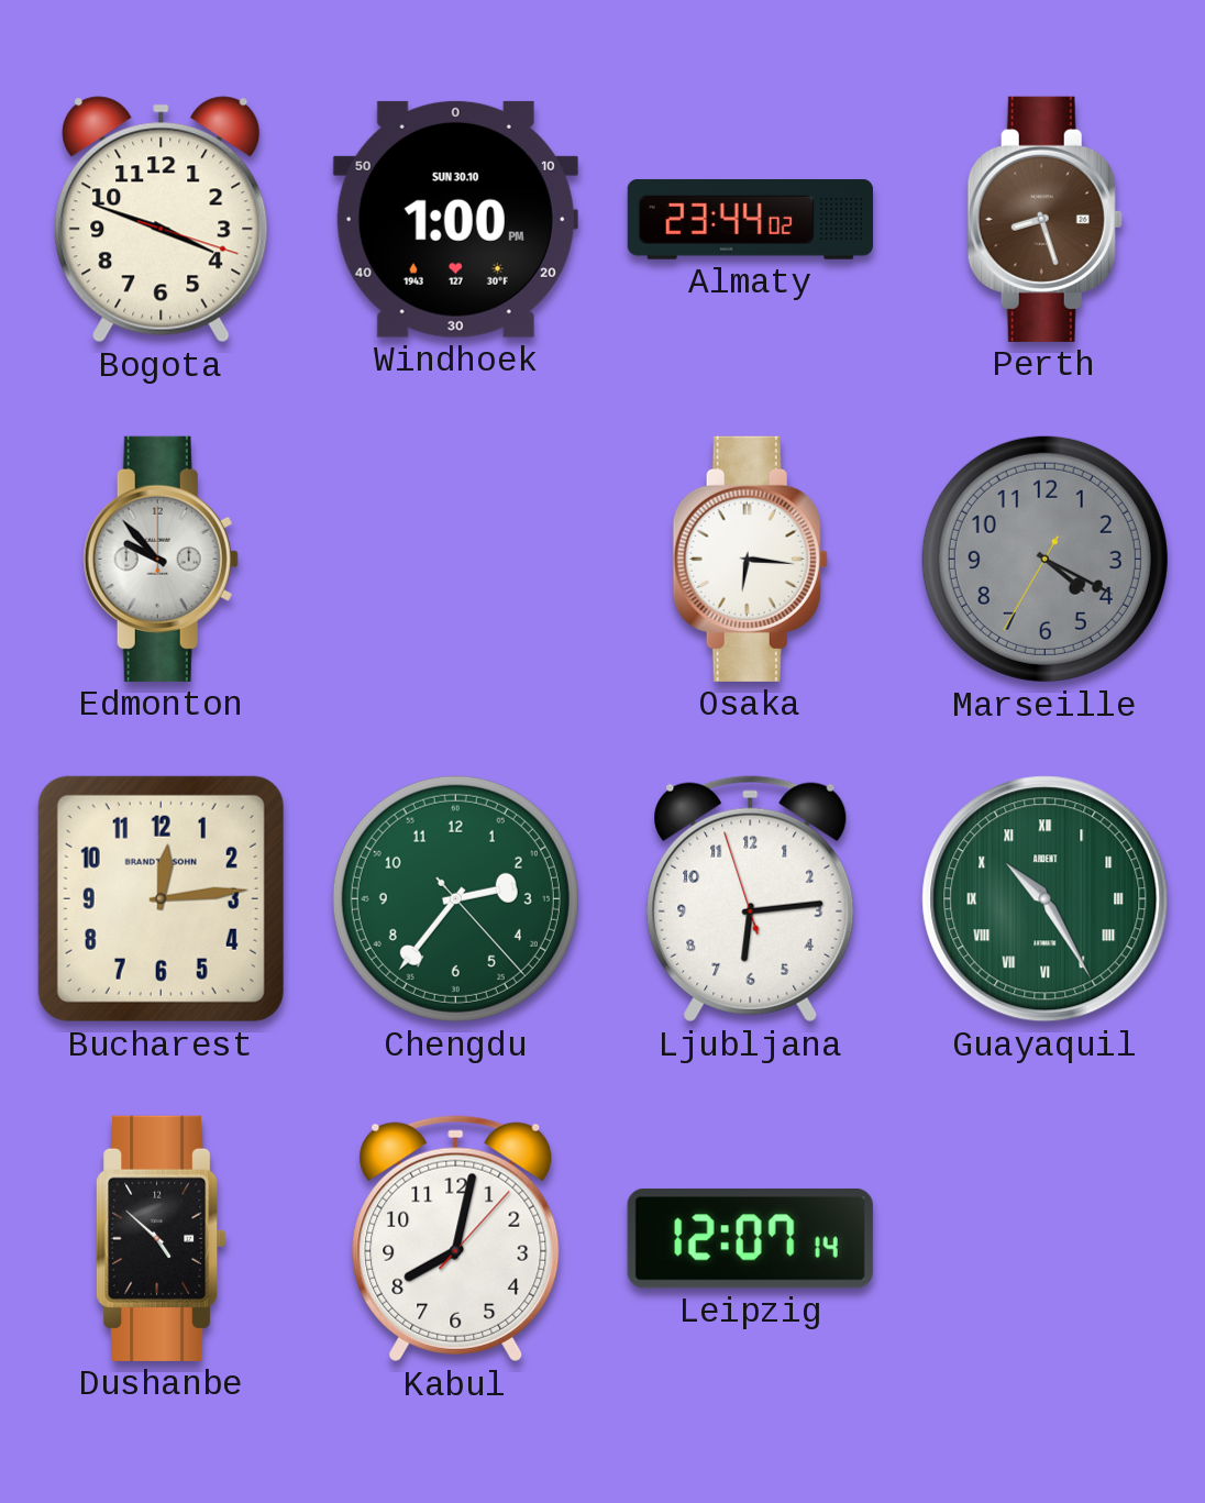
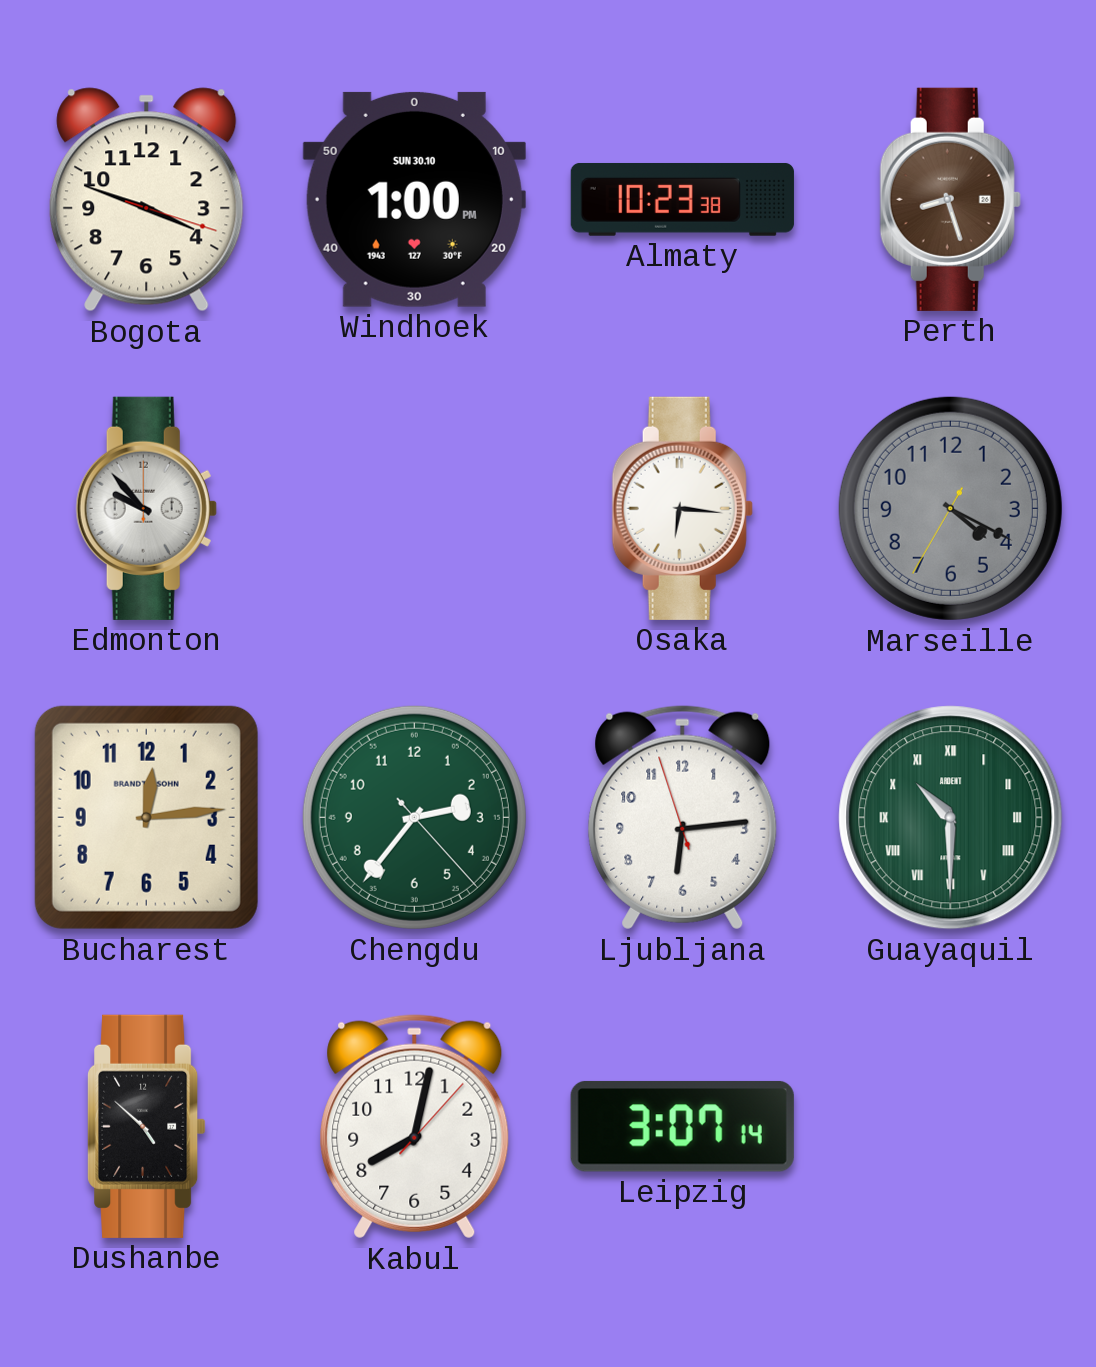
Almaty: 23:44 -> 10:23 (682, 199)
Guayaquil: 10:25 -> 10:30 (951, 818)
Leipzig: 12:07 -> 3:07 (682, 1126)
